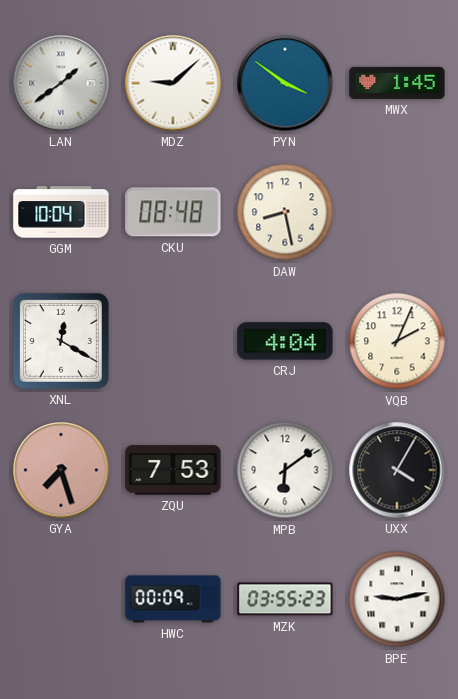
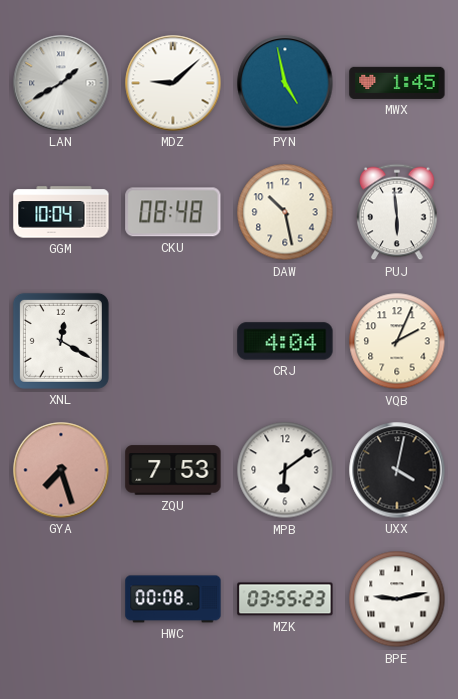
LAN: 1:39 -> 1:40 (61, 83)
PYN: 3:51 -> 4:58 (285, 83)
DAW: 8:28 -> 10:28 (285, 212)
PUJ: none -> 5:59 (397, 212)
UXX: 4:05 -> 4:02 (397, 470)
HWC: 00:09 -> 00:08 (173, 599)
